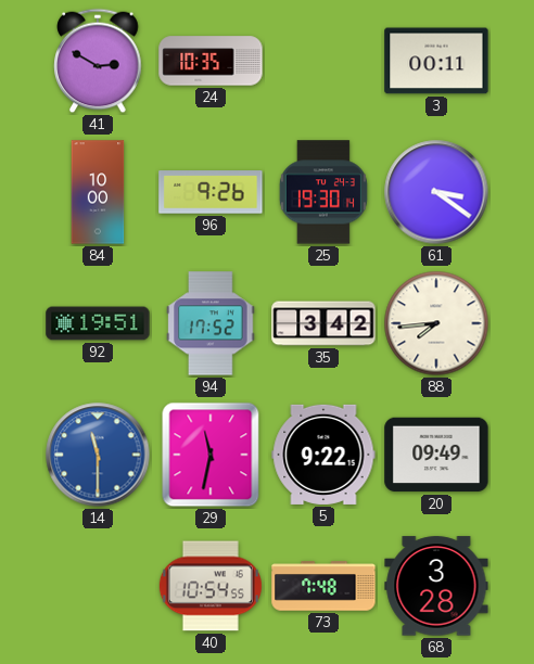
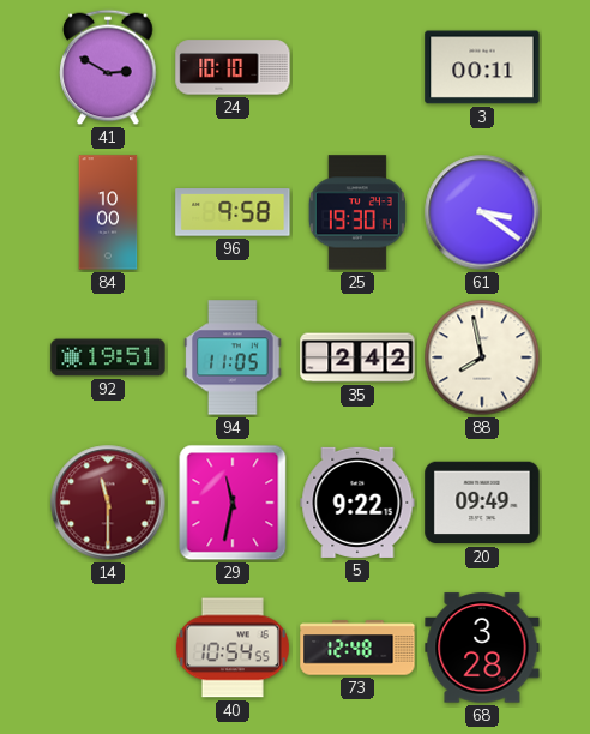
24: 10:35 -> 10:10 (233, 67)
96: 9:26 -> 9:58 (233, 212)
94: 17:52 -> 11:05 (233, 357)
35: 3:42 -> 2:42 (357, 357)
88: 7:44 -> 7:58 (482, 357)
14 dial: blue -> burgundy (108, 503)
73: 7:48 -> 12:48 (357, 648)
